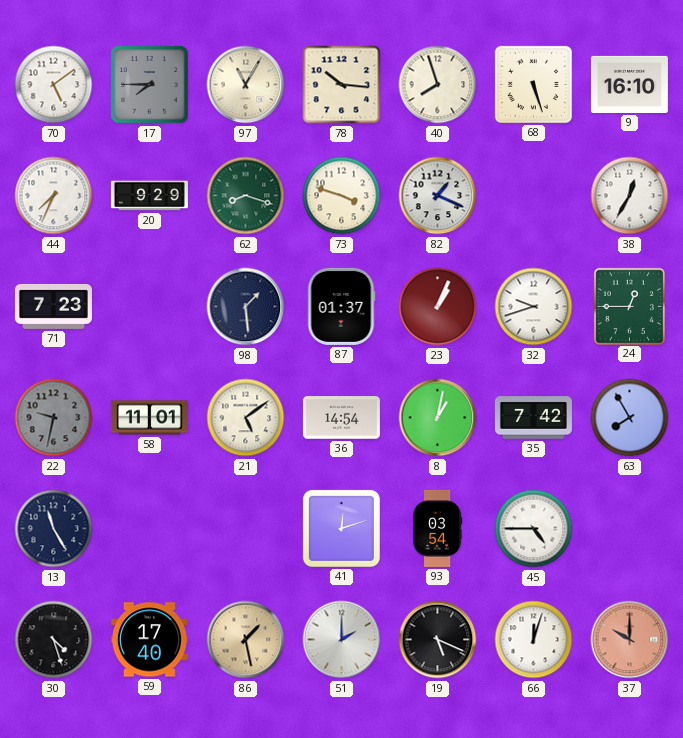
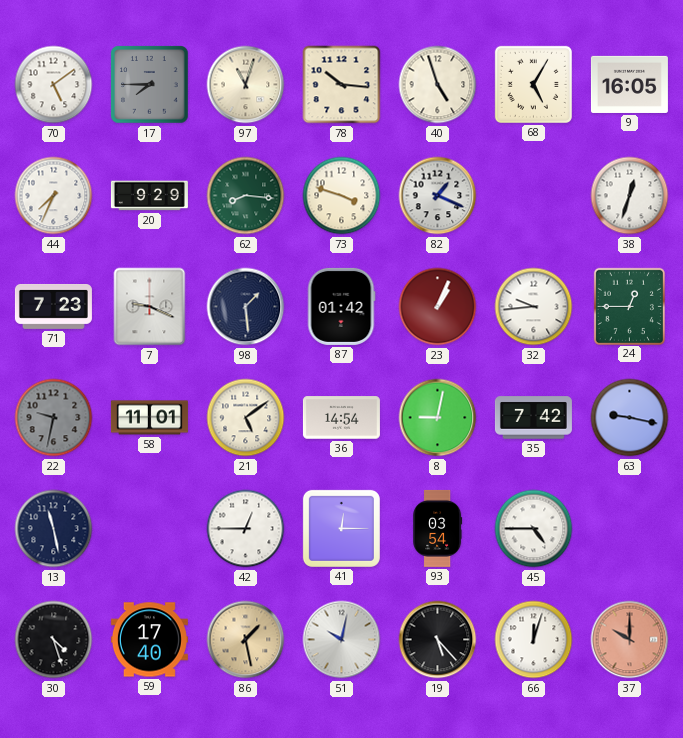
97: 11:05 -> 11:03 (246, 85)
40: 7:57 -> 4:57 (438, 85)
68: 5:27 -> 5:05 (533, 84)
9: 16:10 -> 16:05 (629, 84)
62: 8:18 -> 8:16 (246, 196)
38: 12:35 -> 12:33 (630, 196)
7: none -> 9:19 (150, 307)
87: 01:37 -> 01:42 (341, 306)
32: 9:42 -> 9:44 (534, 307)
8: 1:02 -> 9:02 (438, 418)
63: 7:55 -> 9:17 (630, 418)
13: 11:25 -> 11:28 (54, 529)
42: none -> 12:45 (246, 529)
41: 12:12 -> 12:15 (341, 528)
51: 2:00 -> 10:02 (342, 640)
19: 5:19 -> 5:23 (438, 640)
